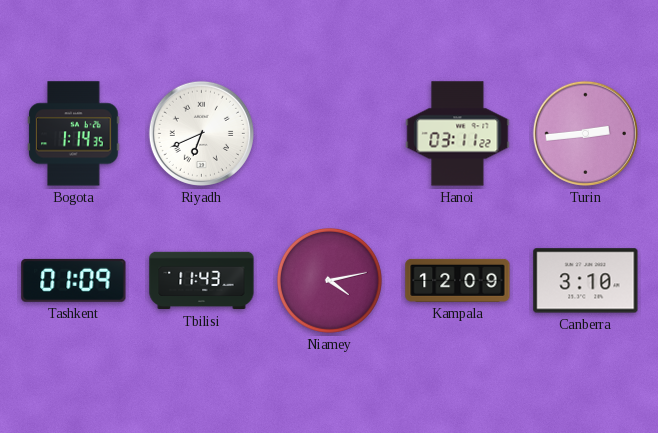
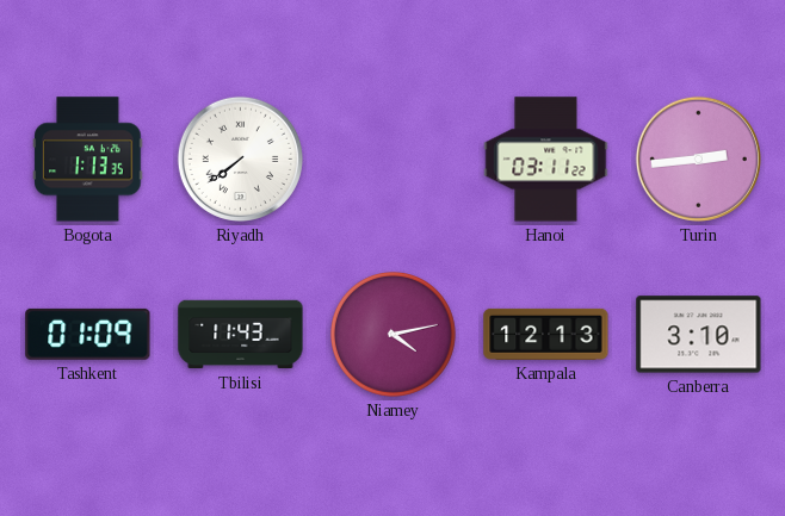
Bogota: 1:14 -> 1:13 (88, 160)
Riyadh: 6:41 -> 7:39 (240, 158)
Kampala: 12:09 -> 12:13 (546, 334)
